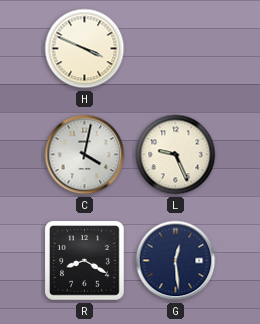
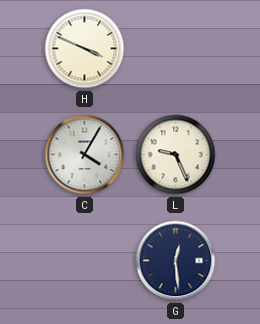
C: 4:02 -> 4:05 (85, 155)
R: 8:20 -> none (85, 261)
